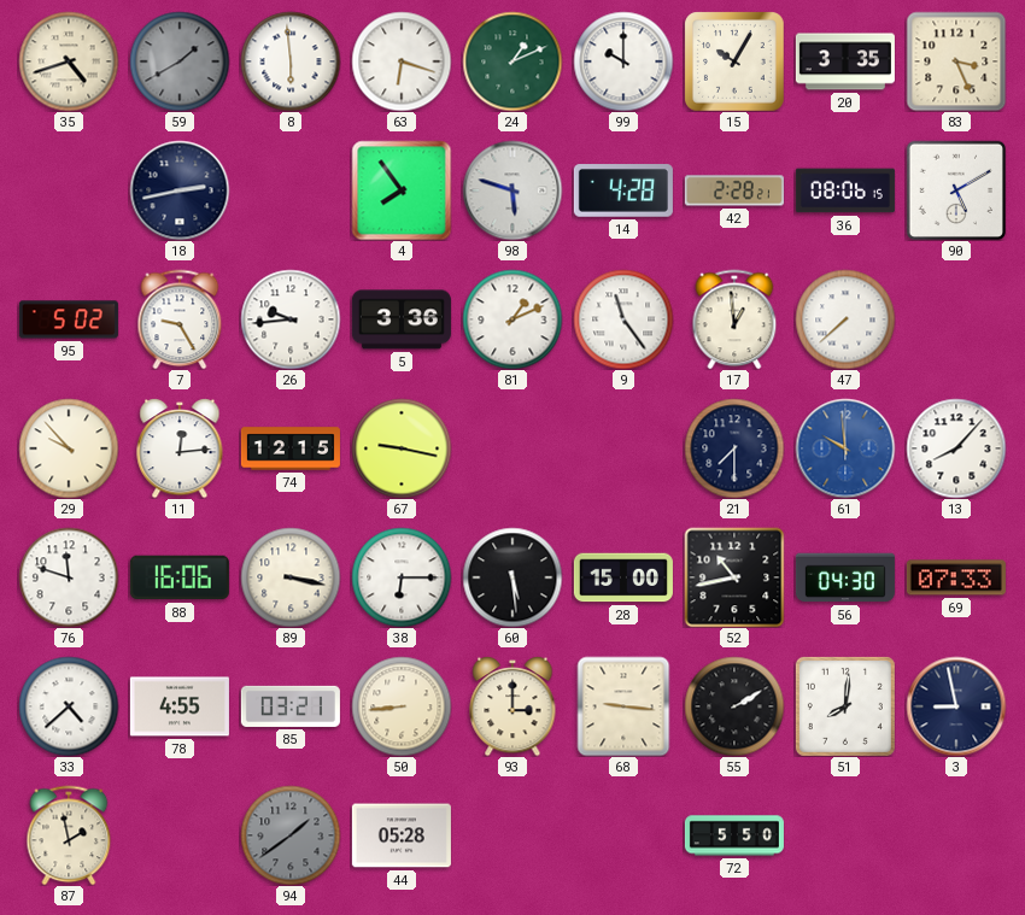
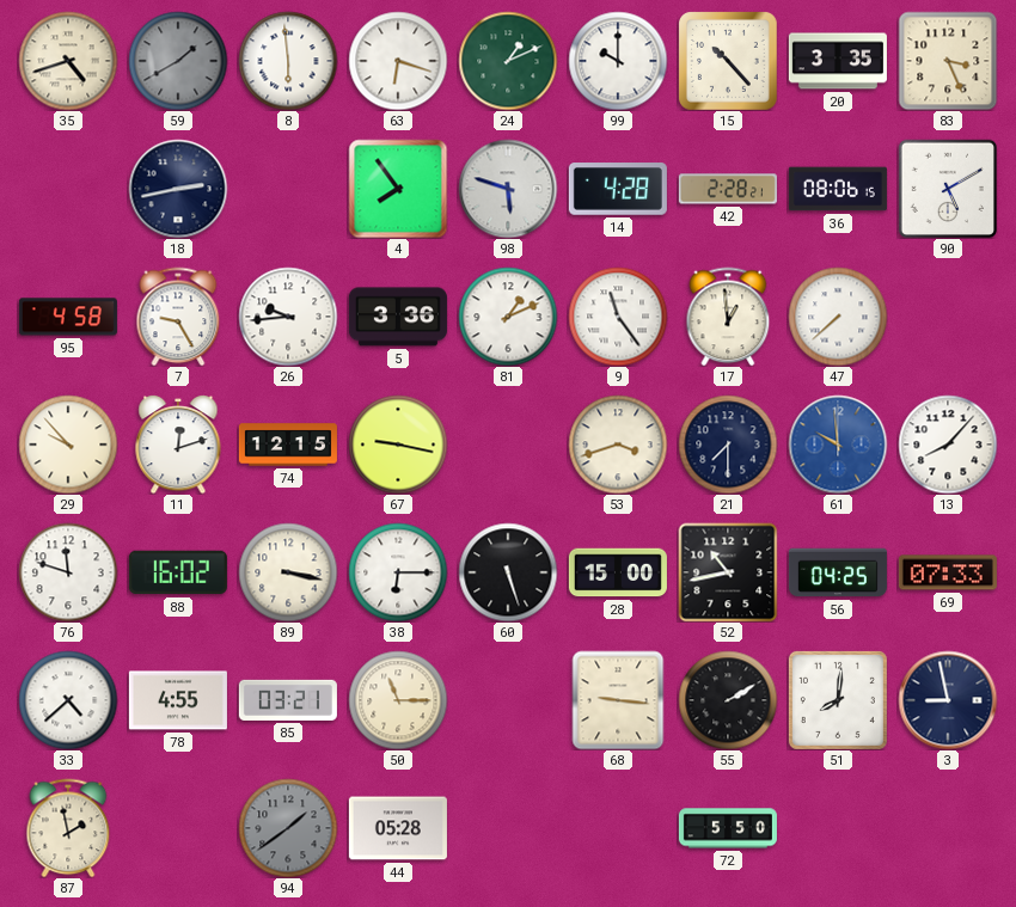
15: 10:05 -> 10:23 (728, 61)
95: 5:02 -> 4:58 (68, 317)
11: 12:14 -> 12:12 (178, 445)
53: none -> 3:42 (618, 445)
88: 16:06 -> 16:02 (178, 572)
60: 5:29 -> 5:27 (508, 572)
56: 04:30 -> 04:25 (838, 572)
50: 8:44 -> 11:15 (398, 700)
93: 3:00 -> none (512, 706)
